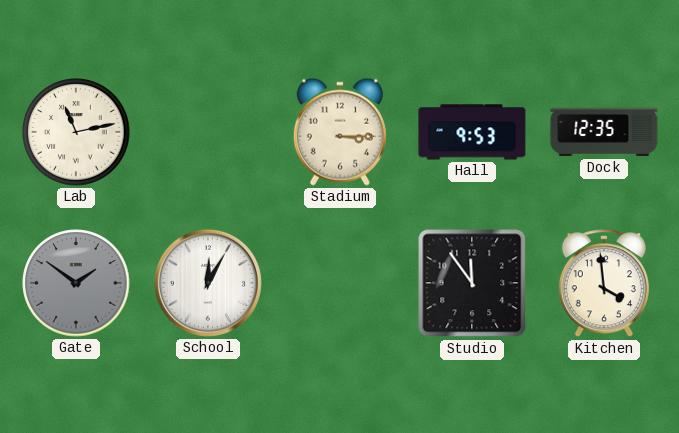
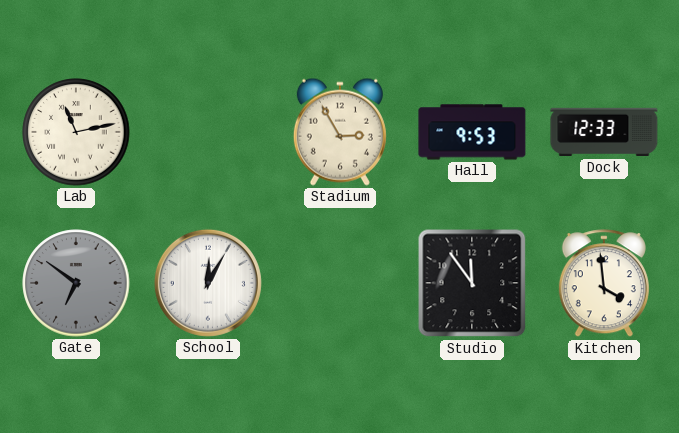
Stadium: 3:15 -> 2:55 (340, 132)
Dock: 12:35 -> 12:33 (604, 132)
Gate: 1:51 -> 6:51 (76, 283)
